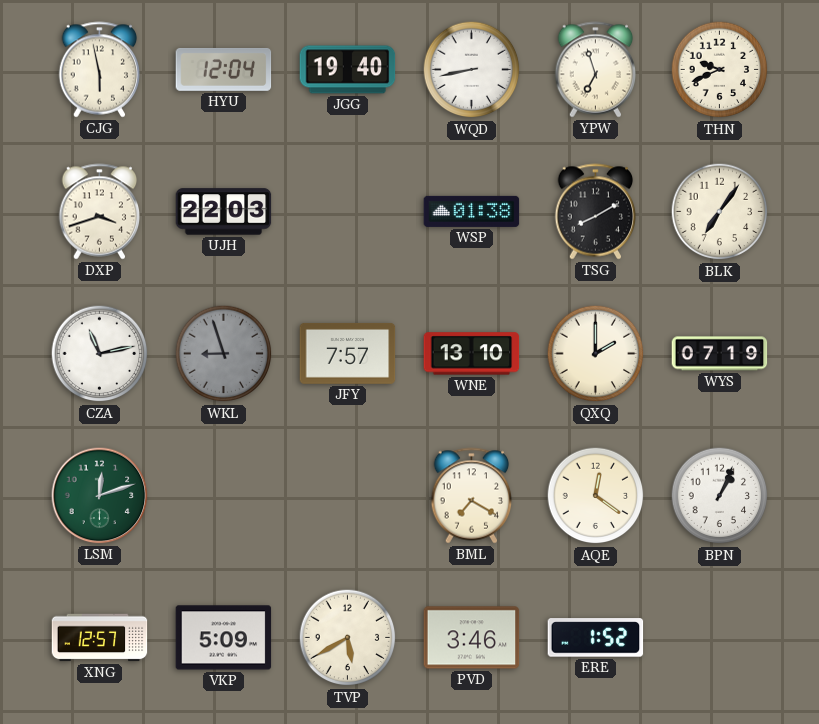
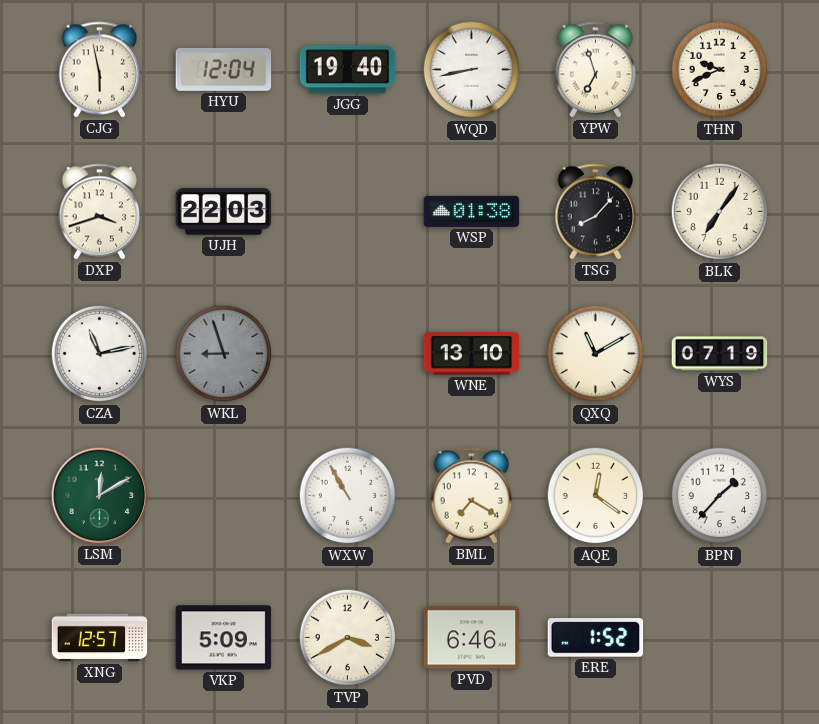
TSG: 8:10 -> 8:07 (596, 212)
JFY: 7:57 -> none (348, 353)
QXQ: 2:00 -> 11:10 (596, 354)
LSM: 12:12 -> 12:10 (100, 496)
WXW: none -> 10:55 (348, 496)
BPN: 1:04 -> 1:37 (720, 496)
TVP: 5:40 -> 3:40 (348, 638)
PVD: 3:46 -> 6:46 (472, 638)
